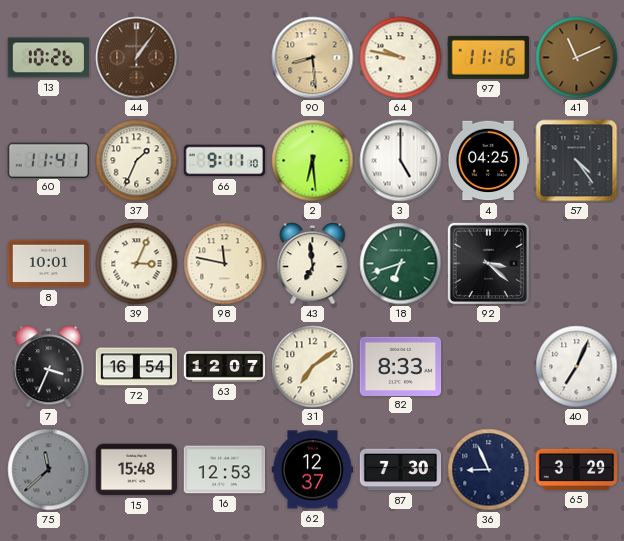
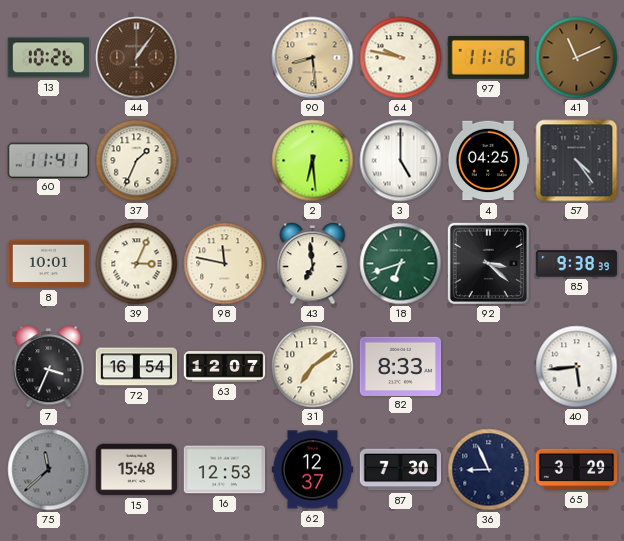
66: 9:11 -> none (225, 161)
85: none -> 9:38 (577, 264)
40: 7:04 -> 5:44 (577, 367)
